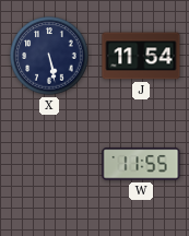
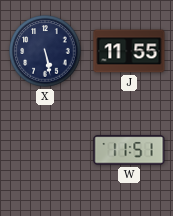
J: 11:54 -> 11:55 (129, 51)
W: 11:55 -> 11:51 (129, 150)
